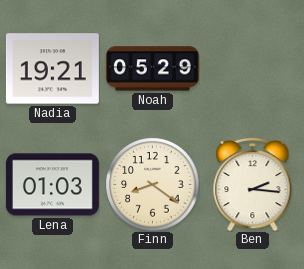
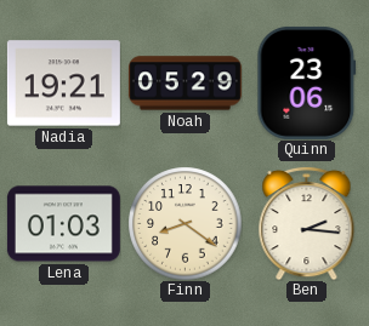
Quinn: none -> 23:06 (307, 82)
